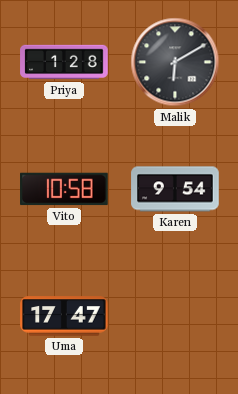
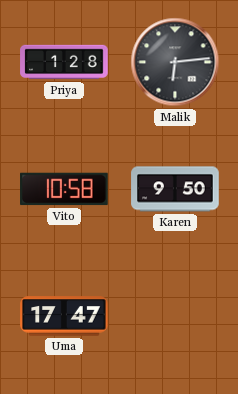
Malik: 6:10 -> 6:14 (175, 62)
Karen: 9:54 -> 9:50 (175, 189)
